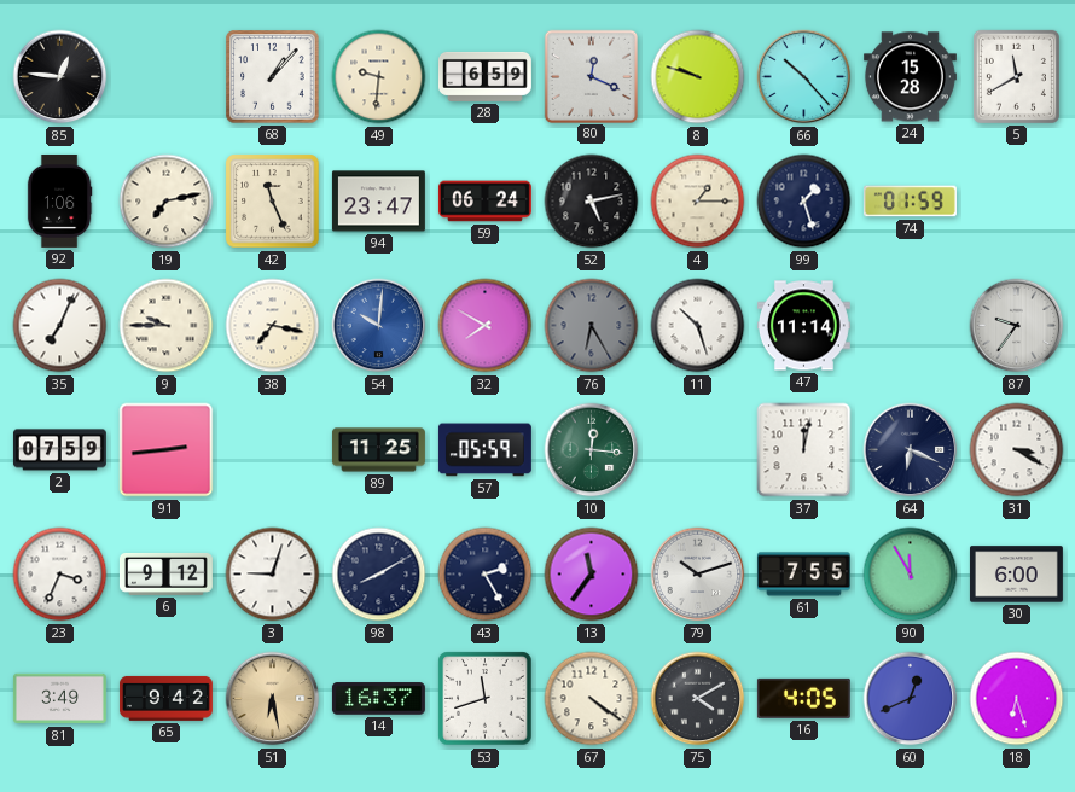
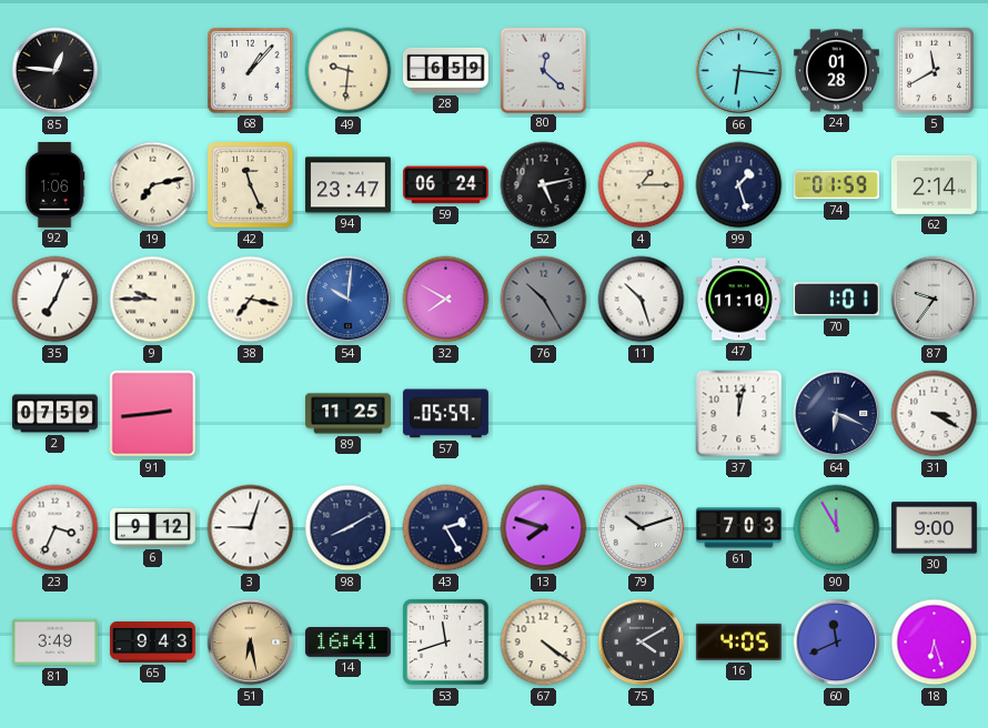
80: 12:19 -> 12:22 (543, 70)
8: 9:48 -> none (698, 77)
66: 10:23 -> 6:16 (739, 71)
24: 15:28 -> 01:28 (836, 71)
62: none -> 2:14 (934, 184)
76: 6:25 -> 10:25 (544, 300)
47: 11:14 -> 11:10 (738, 300)
70: none -> 1:01 (836, 300)
10: 12:16 -> none (592, 450)
13: 11:36 -> 7:48 (544, 528)
61: 7:55 -> 7:03 (738, 528)
30: 6:00 -> 9:00 (934, 528)
65: 9:42 -> 9:43 (152, 641)
14: 16:37 -> 16:41 (347, 643)
60: 12:41 -> 11:41 (837, 643)
